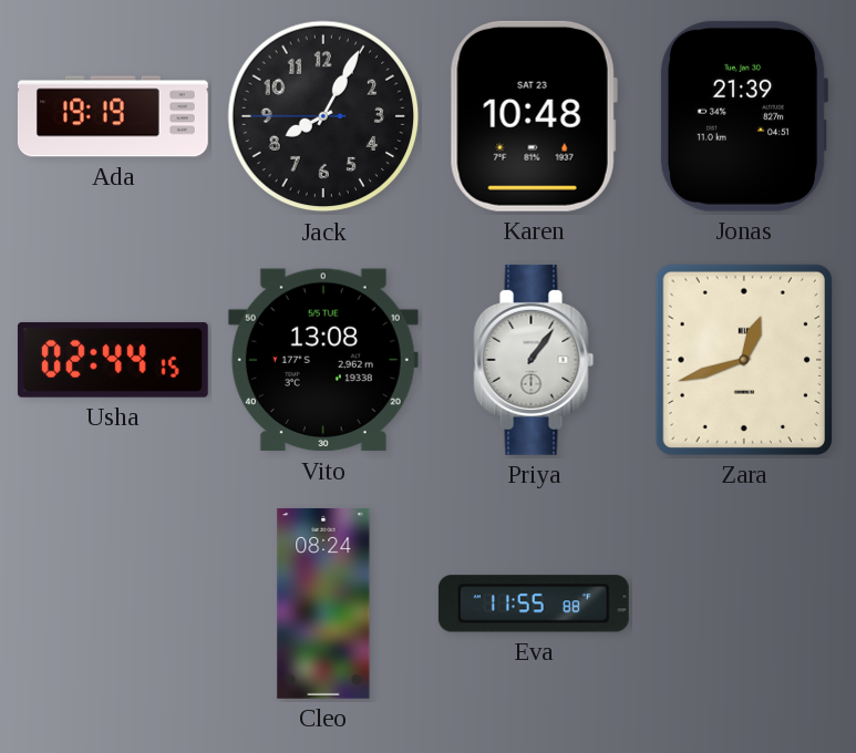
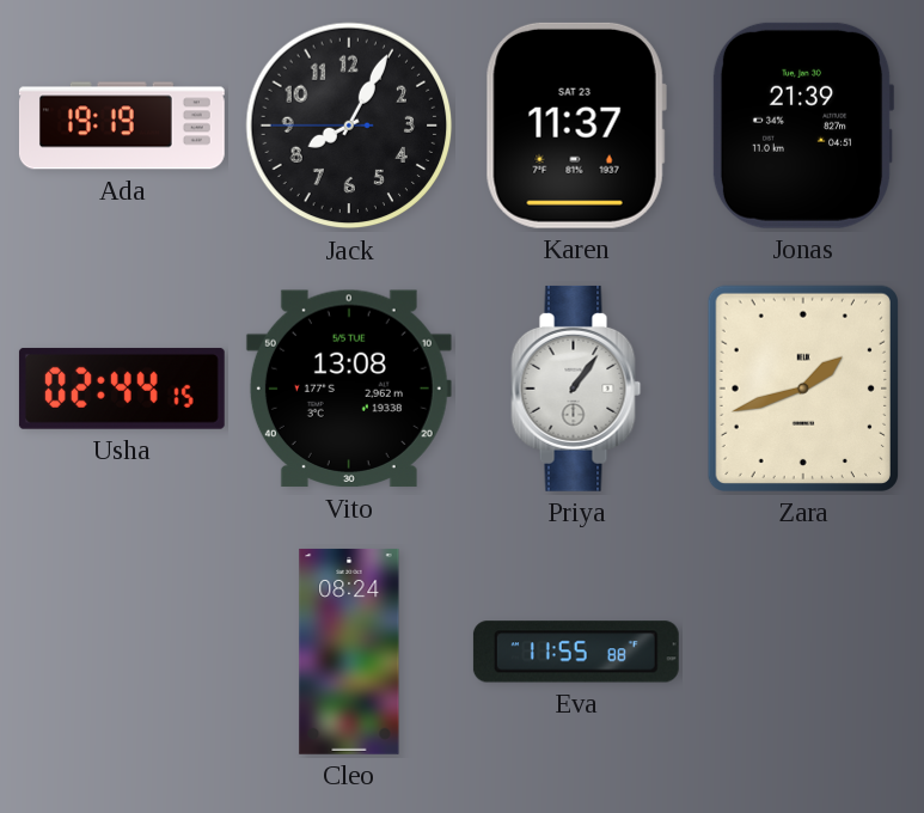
Karen: 10:48 -> 11:37 (576, 126)
Zara: 12:42 -> 1:42 (803, 389)
